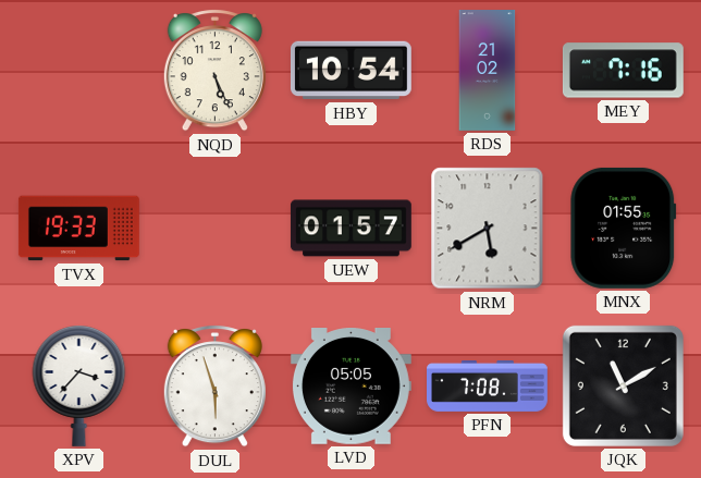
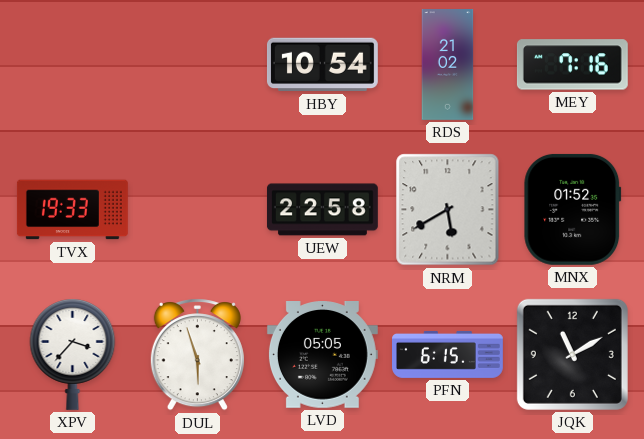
NQD: 5:26 -> none (214, 71)
UEW: 01:57 -> 22:58 (322, 210)
MNX: 01:55 -> 01:52 (573, 209)
PFN: 7:08 -> 6:15 (448, 354)
